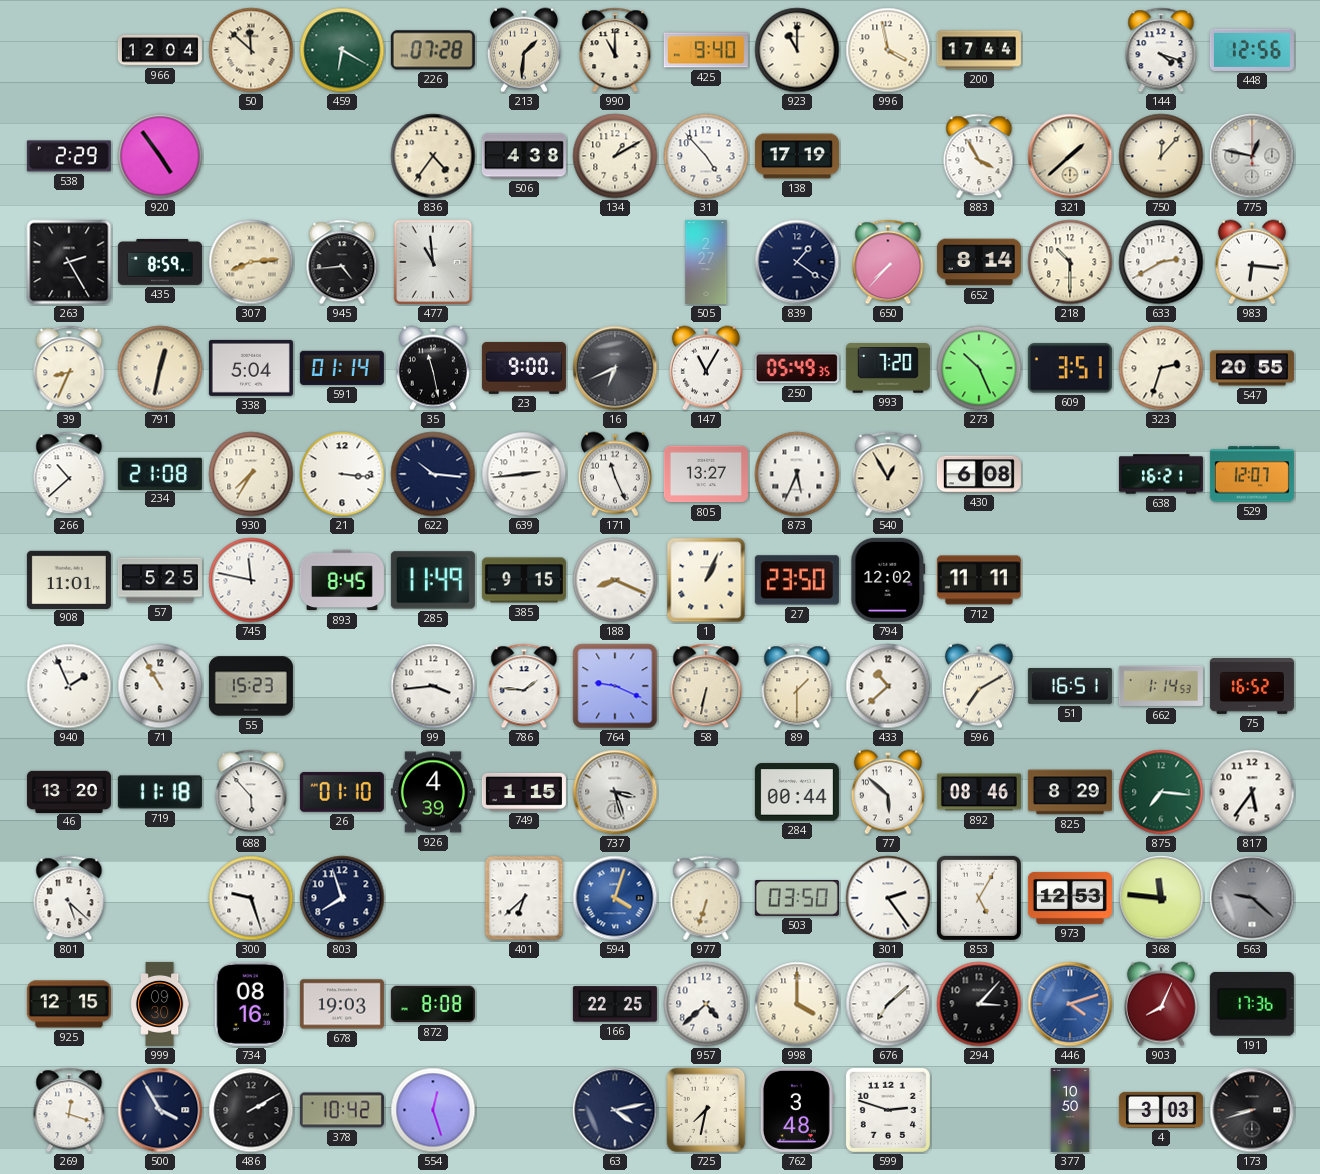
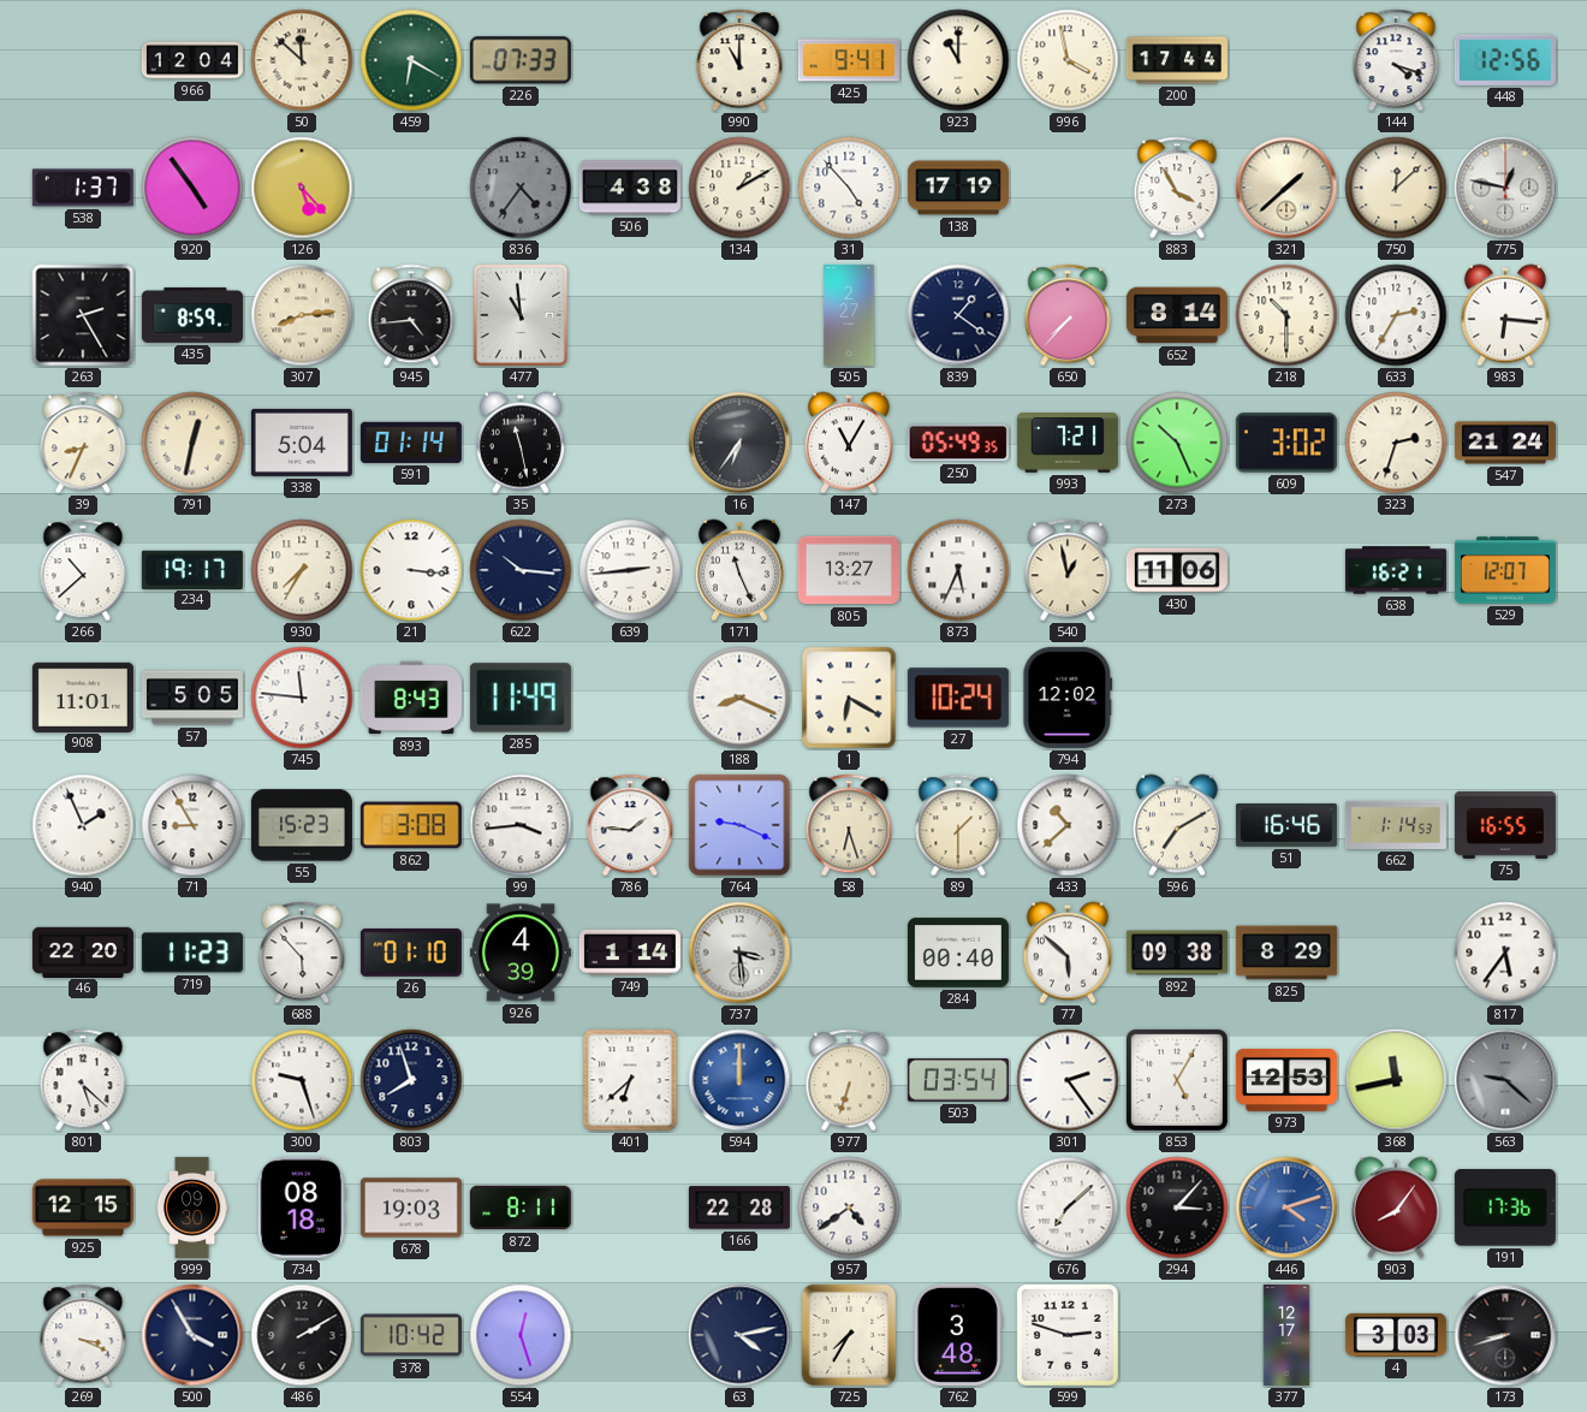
226: 07:28 -> 07:33 (521, 60)
213: 1:31 -> none (524, 50)
425: 9:40 -> 9:41 (849, 60)
538: 2:29 -> 1:37 (83, 188)
126: none -> 5:23 (302, 188)
836 dial: cream -> grey (521, 188)
750: 12:07 -> 12:08 (1396, 188)
633: 2:40 -> 2:35 (1396, 315)
23: 9:00 -> none (524, 368)
16: 6:41 -> 6:36 (739, 443)
993: 7:20 -> 7:21 (1068, 443)
609: 3:51 -> 3:02 (1286, 443)
547: 20:55 -> 21:24 (1505, 443)
234: 21:08 -> 19:17 (192, 569)
540: 12:55 -> 12:58 (1068, 570)
430: 6:08 -> 11:06 (1177, 570)
57: 5:25 -> 5:05 (192, 698)
745: 11:47 -> 11:46 (302, 698)
893: 8:45 -> 8:43 (411, 698)
385: 9:15 -> none (524, 580)
1: 1:04 -> 6:20 (849, 698)
27: 23:50 -> 10:24 (958, 698)
712: 11:11 -> none (979, 580)
71: 10:55 -> 8:55 (192, 825)
862: none -> 3:08 (411, 825)
58: 6:32 -> 6:27 (849, 825)
51: 16:51 -> 16:46 (1286, 826)
75: 16:52 -> 16:55 (1505, 825)
46: 13:20 -> 22:20 (83, 951)
719: 11:18 -> 11:23 (192, 953)
749: 1:15 -> 1:14 (630, 954)
737: 3:27 -> 3:29 (739, 953)
284: 00:44 -> 00:40 (958, 953)
892: 08:46 -> 09:38 (1177, 953)
875: 7:16 -> none (1161, 792)
594: 4:03 -> 12:00 (739, 1080)
503: 03:50 -> 03:54 (958, 1080)
368: 11:46 -> 11:43 (1396, 1080)
734: 08:16 -> 08:18 (302, 1208)
872: 8:08 -> 8:11 (521, 1208)
166: 22:25 -> 22:28 (739, 1208)
957: 4:38 -> 4:39 (849, 1208)
998: 4:00 -> none (797, 1004)
903: 8:04 -> 8:06 (1396, 1208)
269: 12:18 -> 3:19 (83, 1335)
725: 7:32 -> 7:35 (849, 1335)
377: 10:50 -> 12:17 (1286, 1335)
